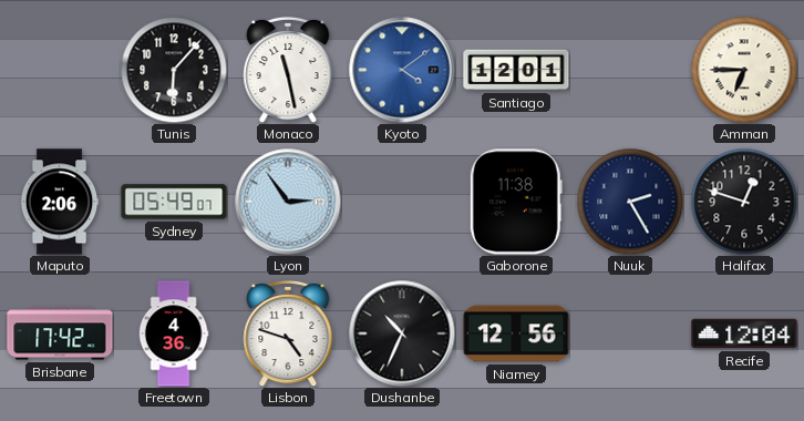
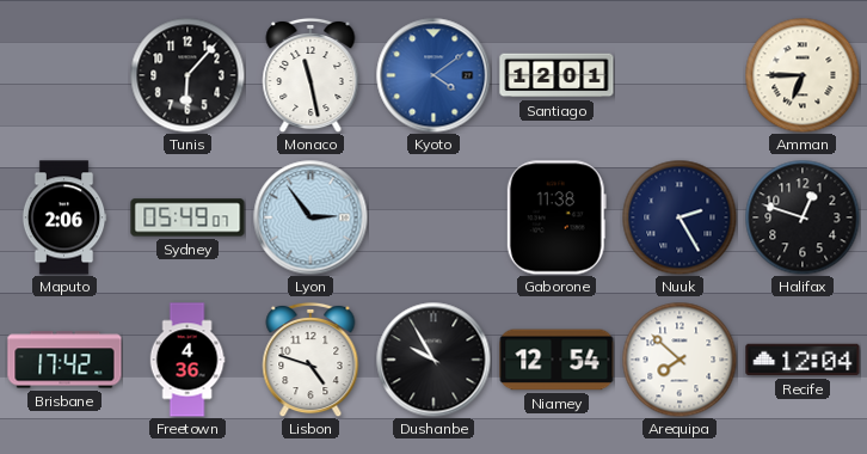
Dushanbe: 10:34 -> 9:55 (433, 360)
Niamey: 12:56 -> 12:54 (557, 360)
Arequipa: none -> 7:52 (680, 360)
